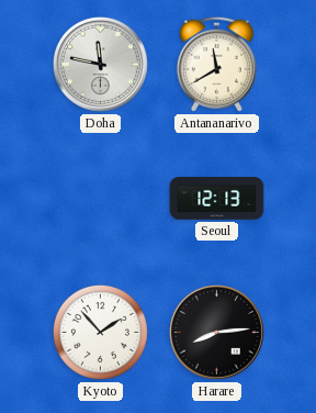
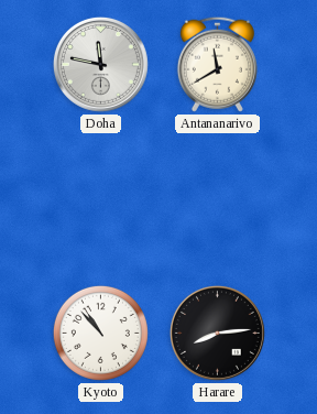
Seoul: 12:13 -> none (217, 199)
Kyoto: 1:53 -> 10:53 (100, 333)
